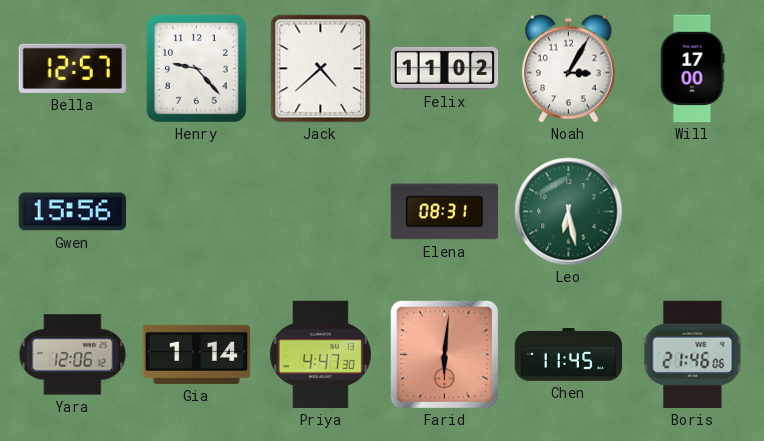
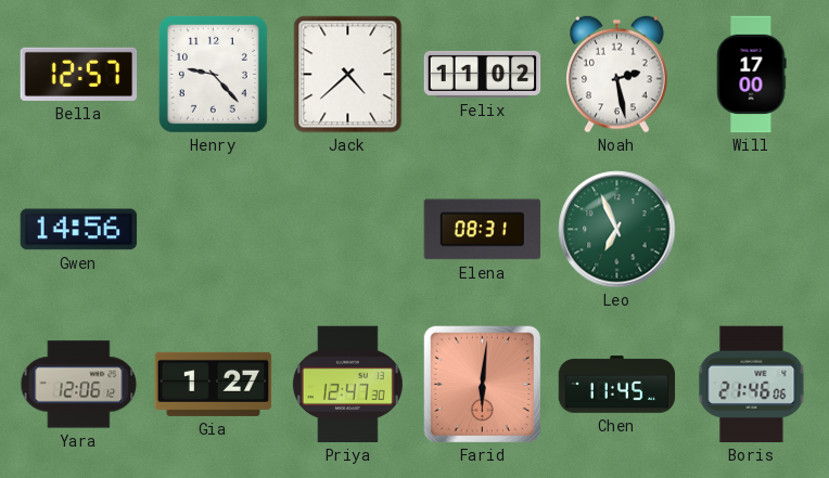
Noah: 3:05 -> 2:28 (617, 74)
Gwen: 15:56 -> 14:56 (79, 230)
Leo: 6:28 -> 6:56 (617, 230)
Gia: 1:14 -> 1:27 (214, 384)
Priya: 4:47 -> 12:47 (347, 385)
